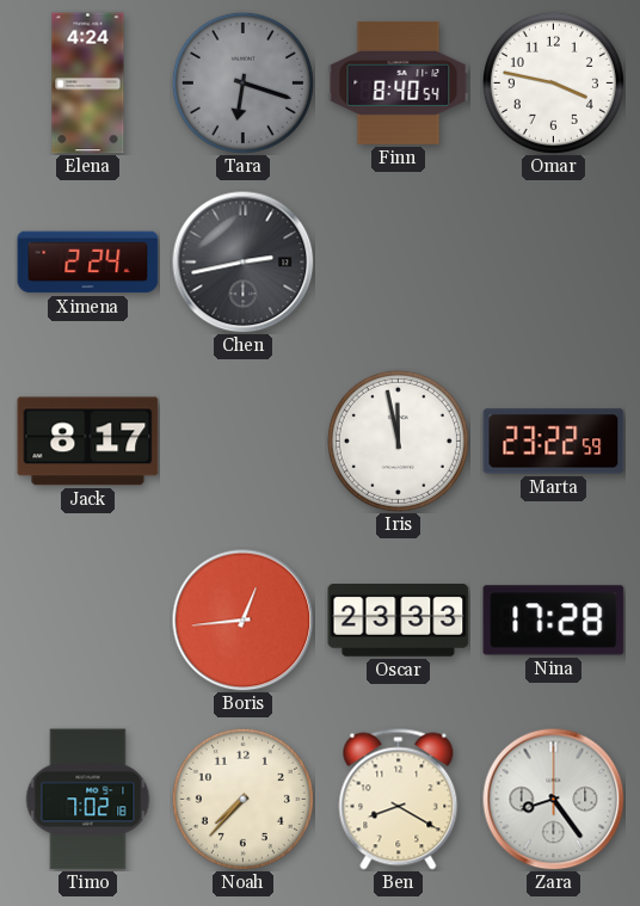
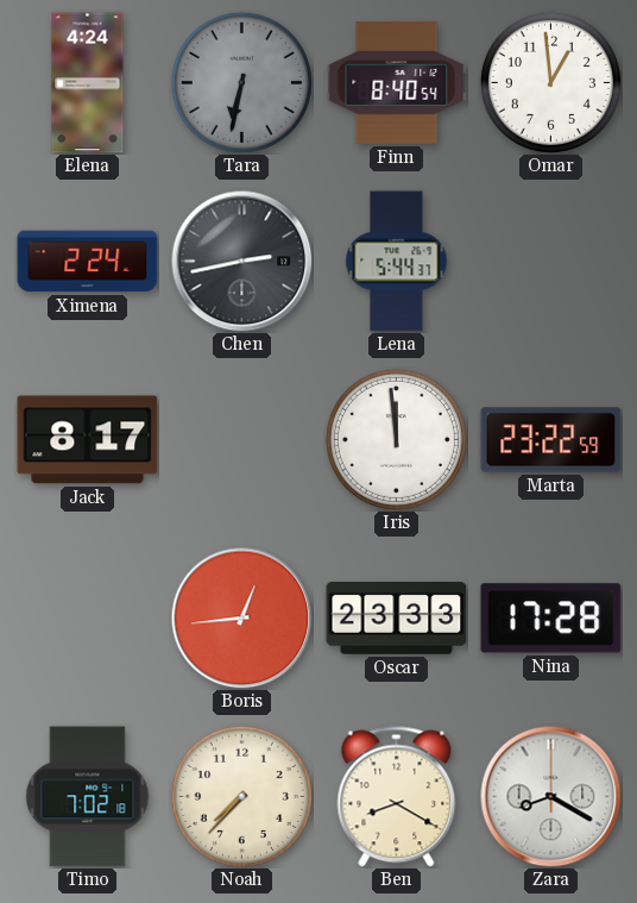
Tara: 6:18 -> 6:32 (241, 82)
Omar: 3:47 -> 12:59 (550, 82)
Lena: none -> 5:44 (397, 262)
Iris: 11:58 -> 11:59 (396, 439)
Zara: 8:24 -> 8:20 (551, 797)
